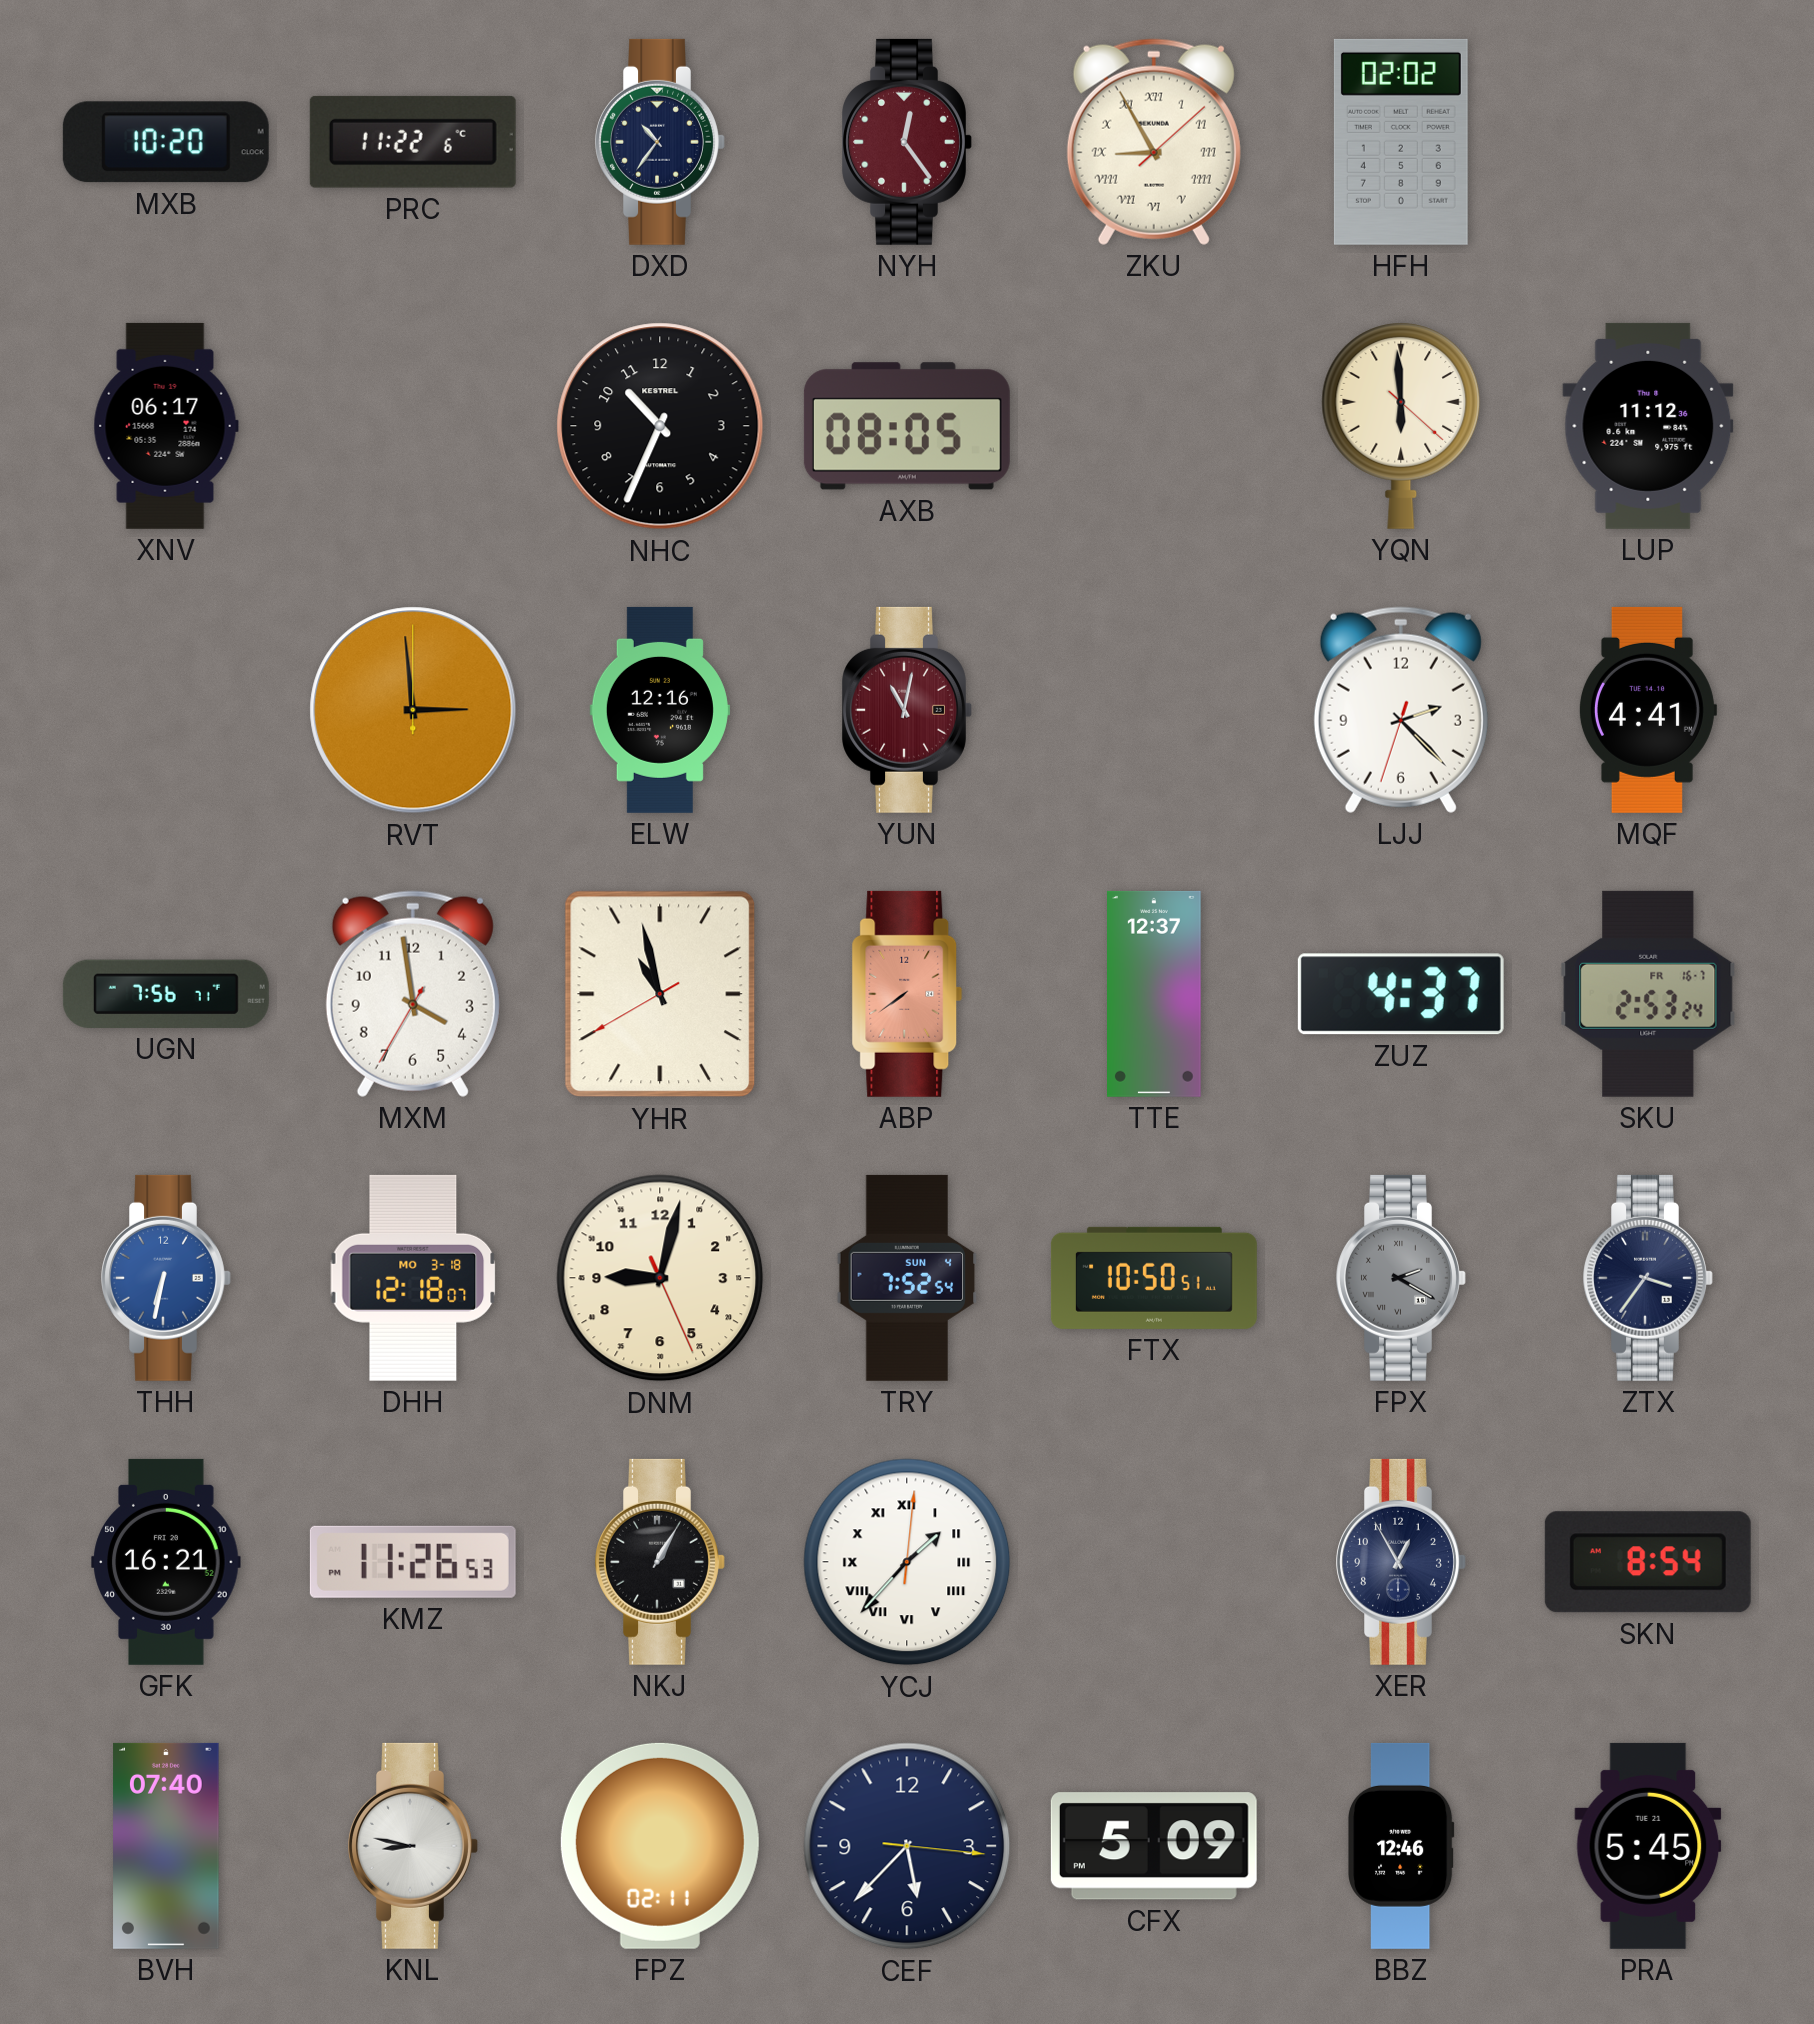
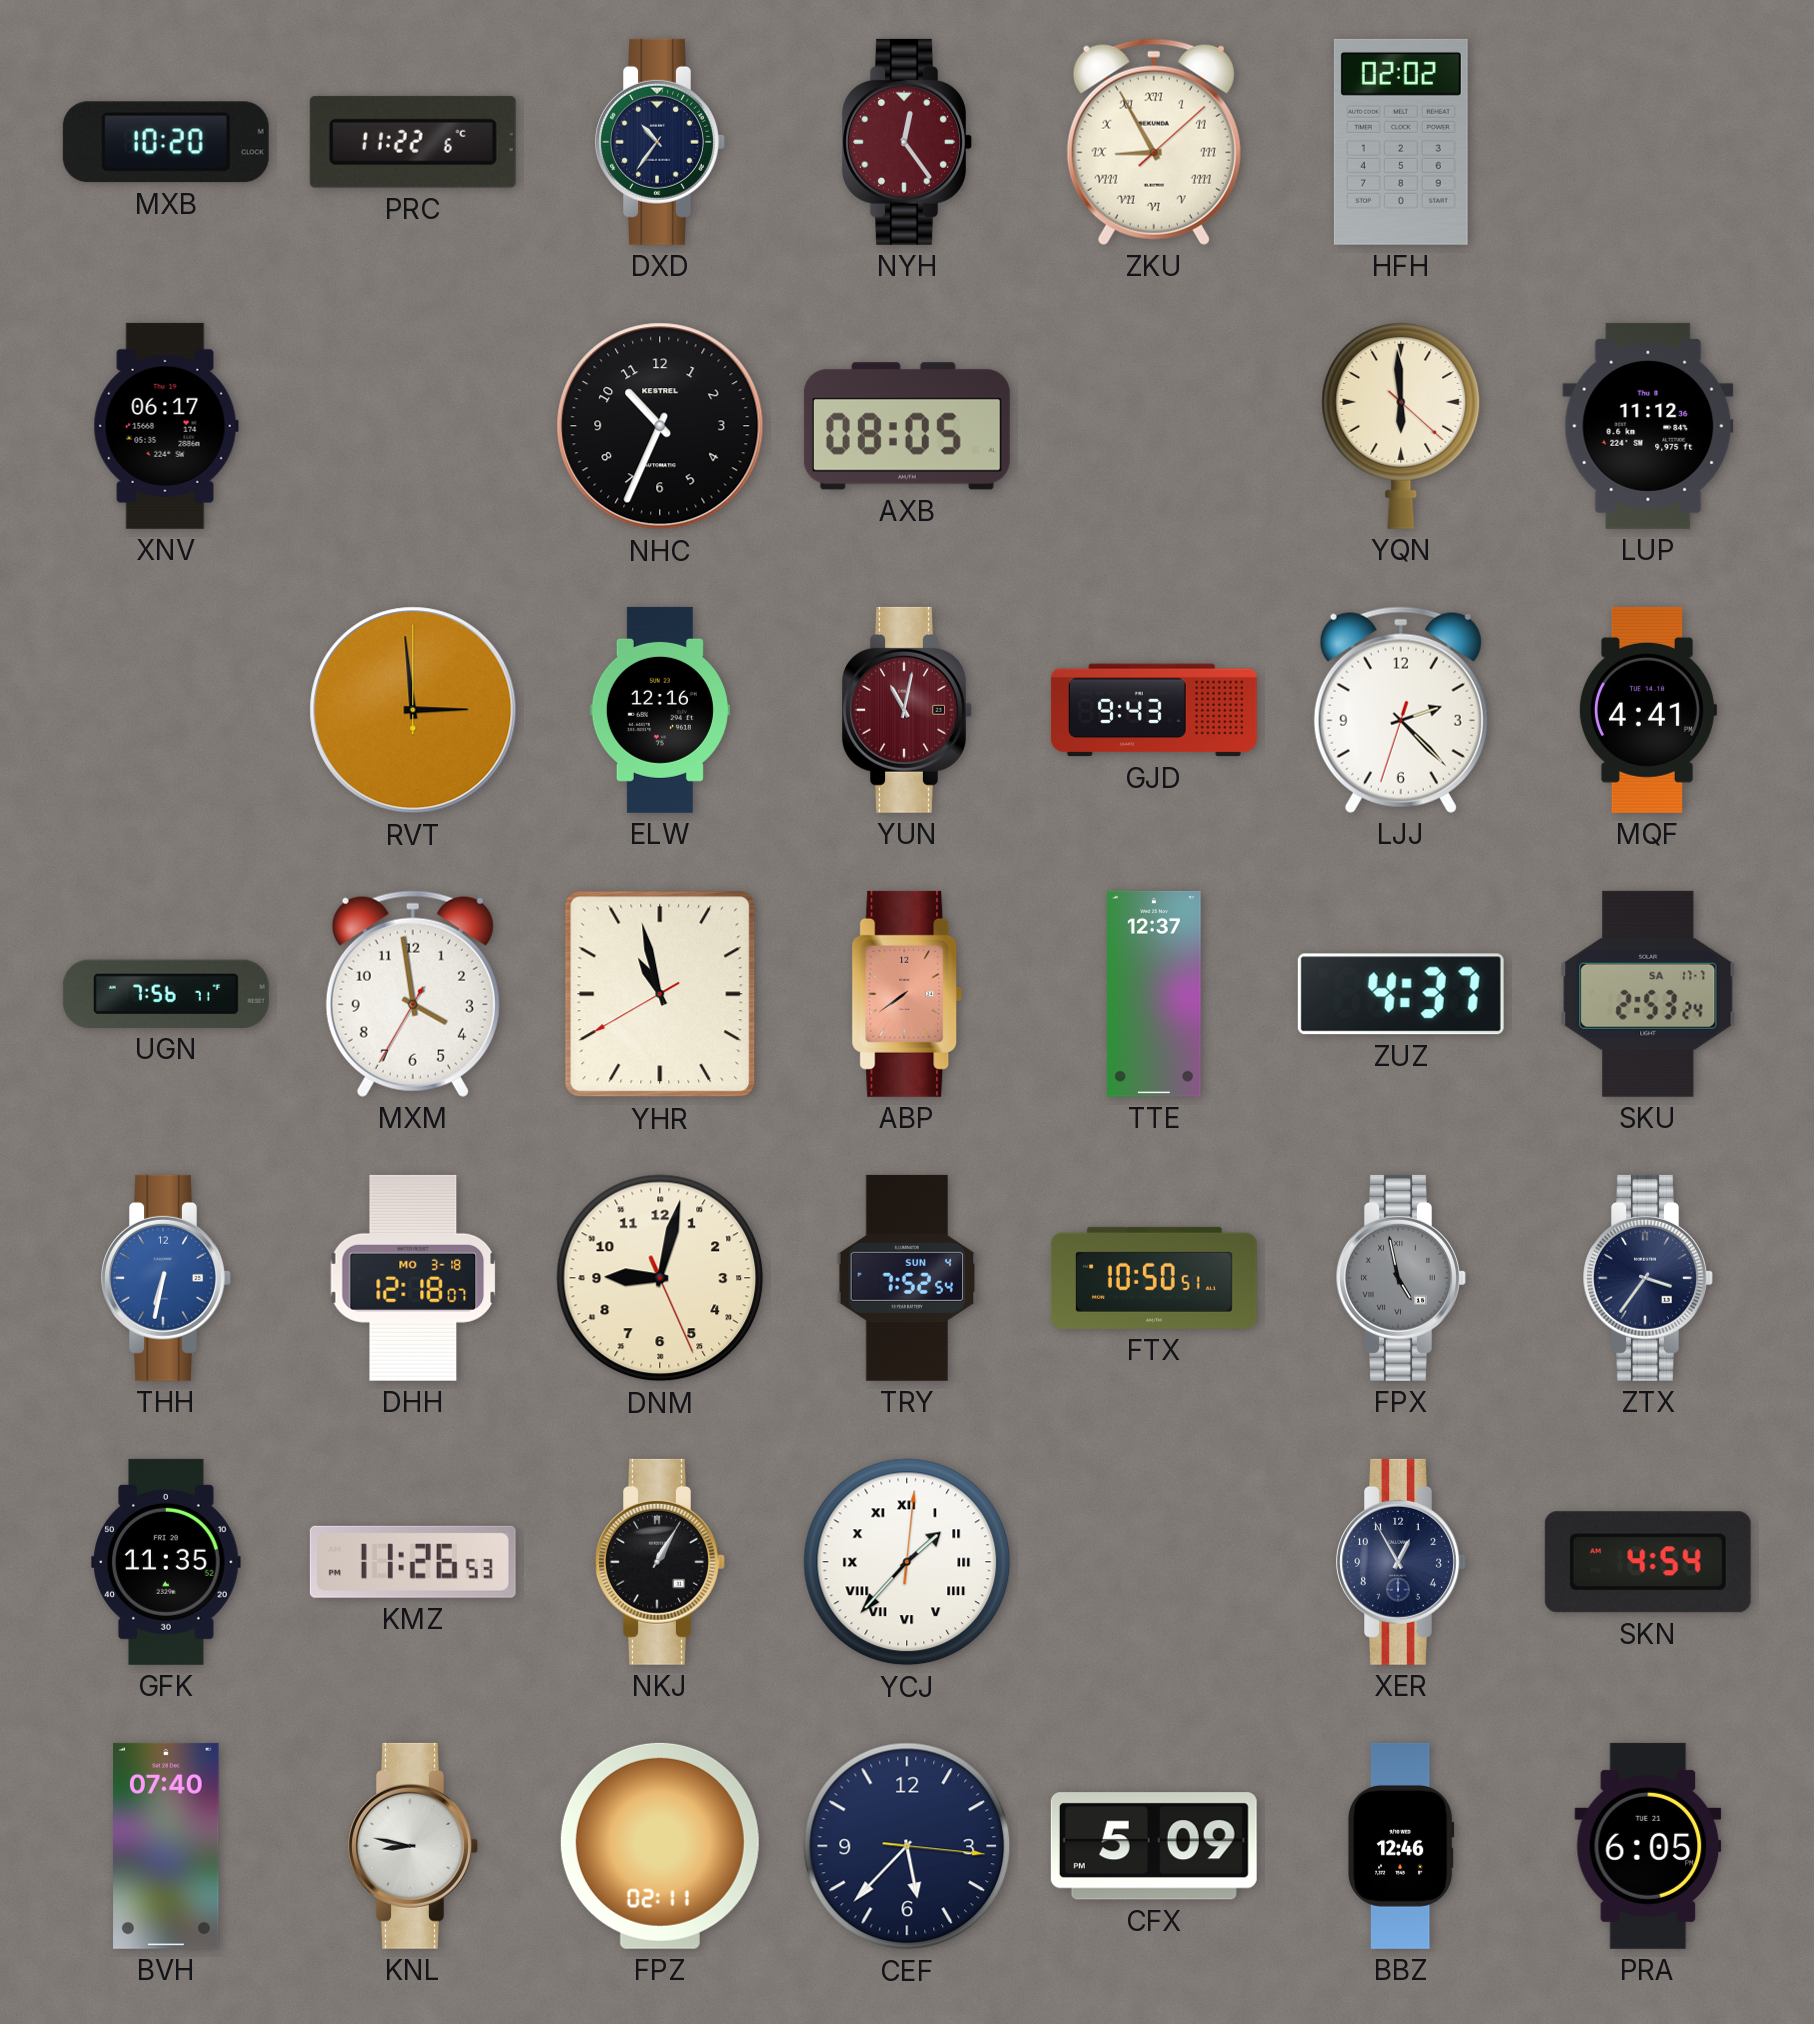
GJD: none -> 9:43 (1154, 710)
SKU date: FR 16-7 -> SA 17-7 (1648, 994)
FPX: 2:20 -> 4:58 (1401, 1278)
GFK: 16:21 -> 11:35 (166, 1562)
SKN: 8:54 -> 4:54 (1648, 1562)
PRA: 5:45 -> 6:05 (1648, 1846)
